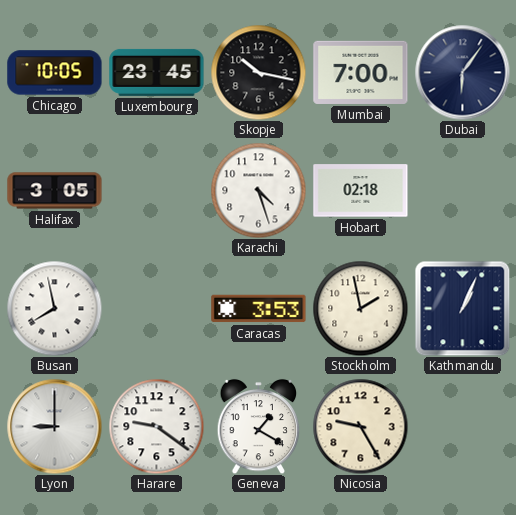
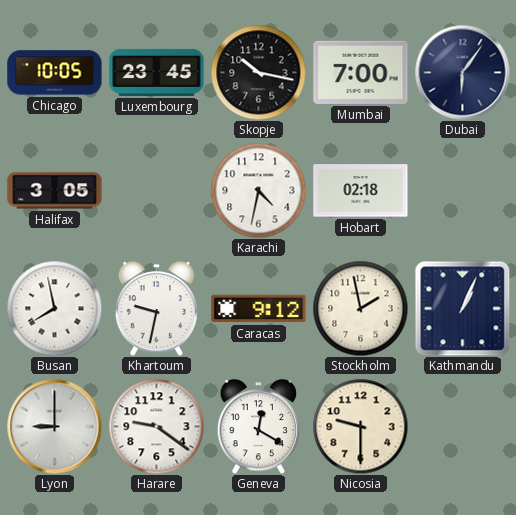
Karachi: 4:27 -> 4:32 (258, 190)
Khartoum: none -> 9:32 (157, 308)
Caracas: 3:53 -> 9:12 (259, 309)
Geneva: 1:20 -> 12:20 (259, 426)
Nicosia: 9:25 -> 9:30 (360, 426)
